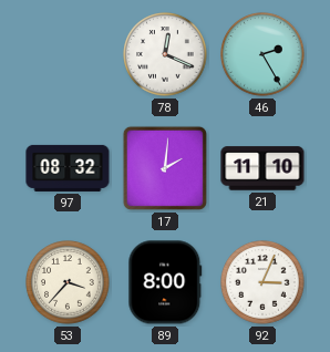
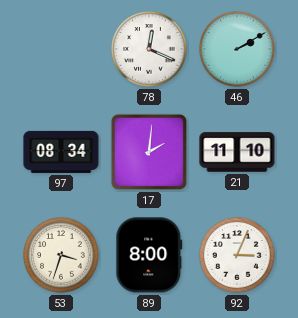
46: 2:25 -> 2:10 (237, 49)
97: 08:32 -> 08:34 (61, 152)
53: 3:37 -> 3:33 (61, 255)
